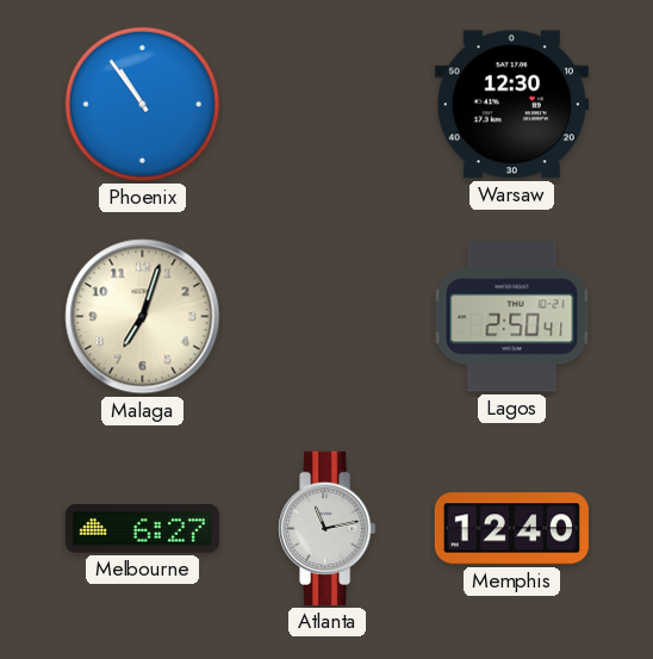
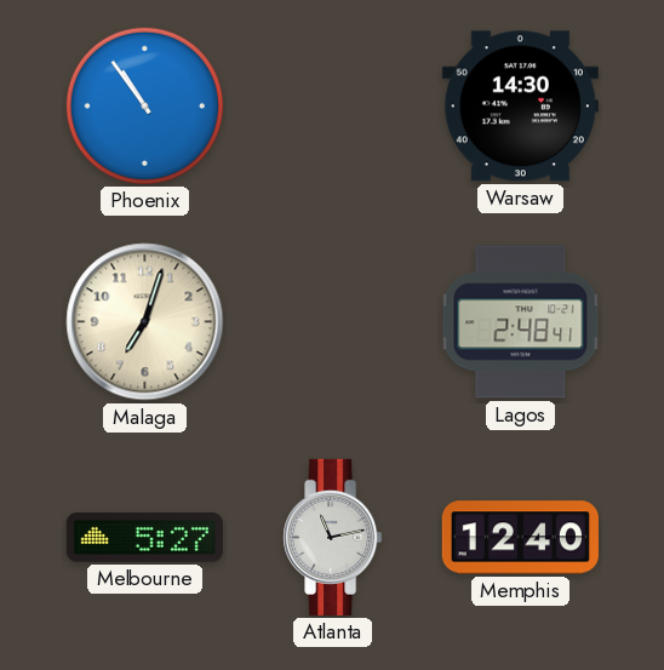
Warsaw: 12:30 -> 14:30 (520, 107)
Lagos: 2:50 -> 2:48 (521, 322)
Melbourne: 6:27 -> 5:27 (144, 538)
